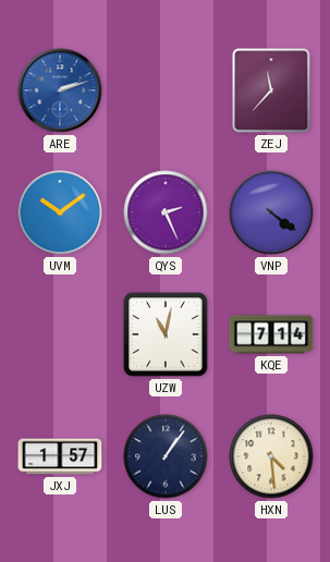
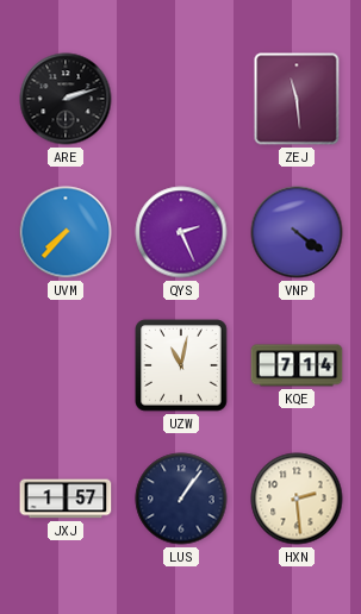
ARE dial: blue -> black (66, 99)
ZEJ: 11:37 -> 11:29 (297, 99)
UVM: 10:09 -> 7:37 (66, 232)
HXN: 4:29 -> 2:29 (297, 499)
